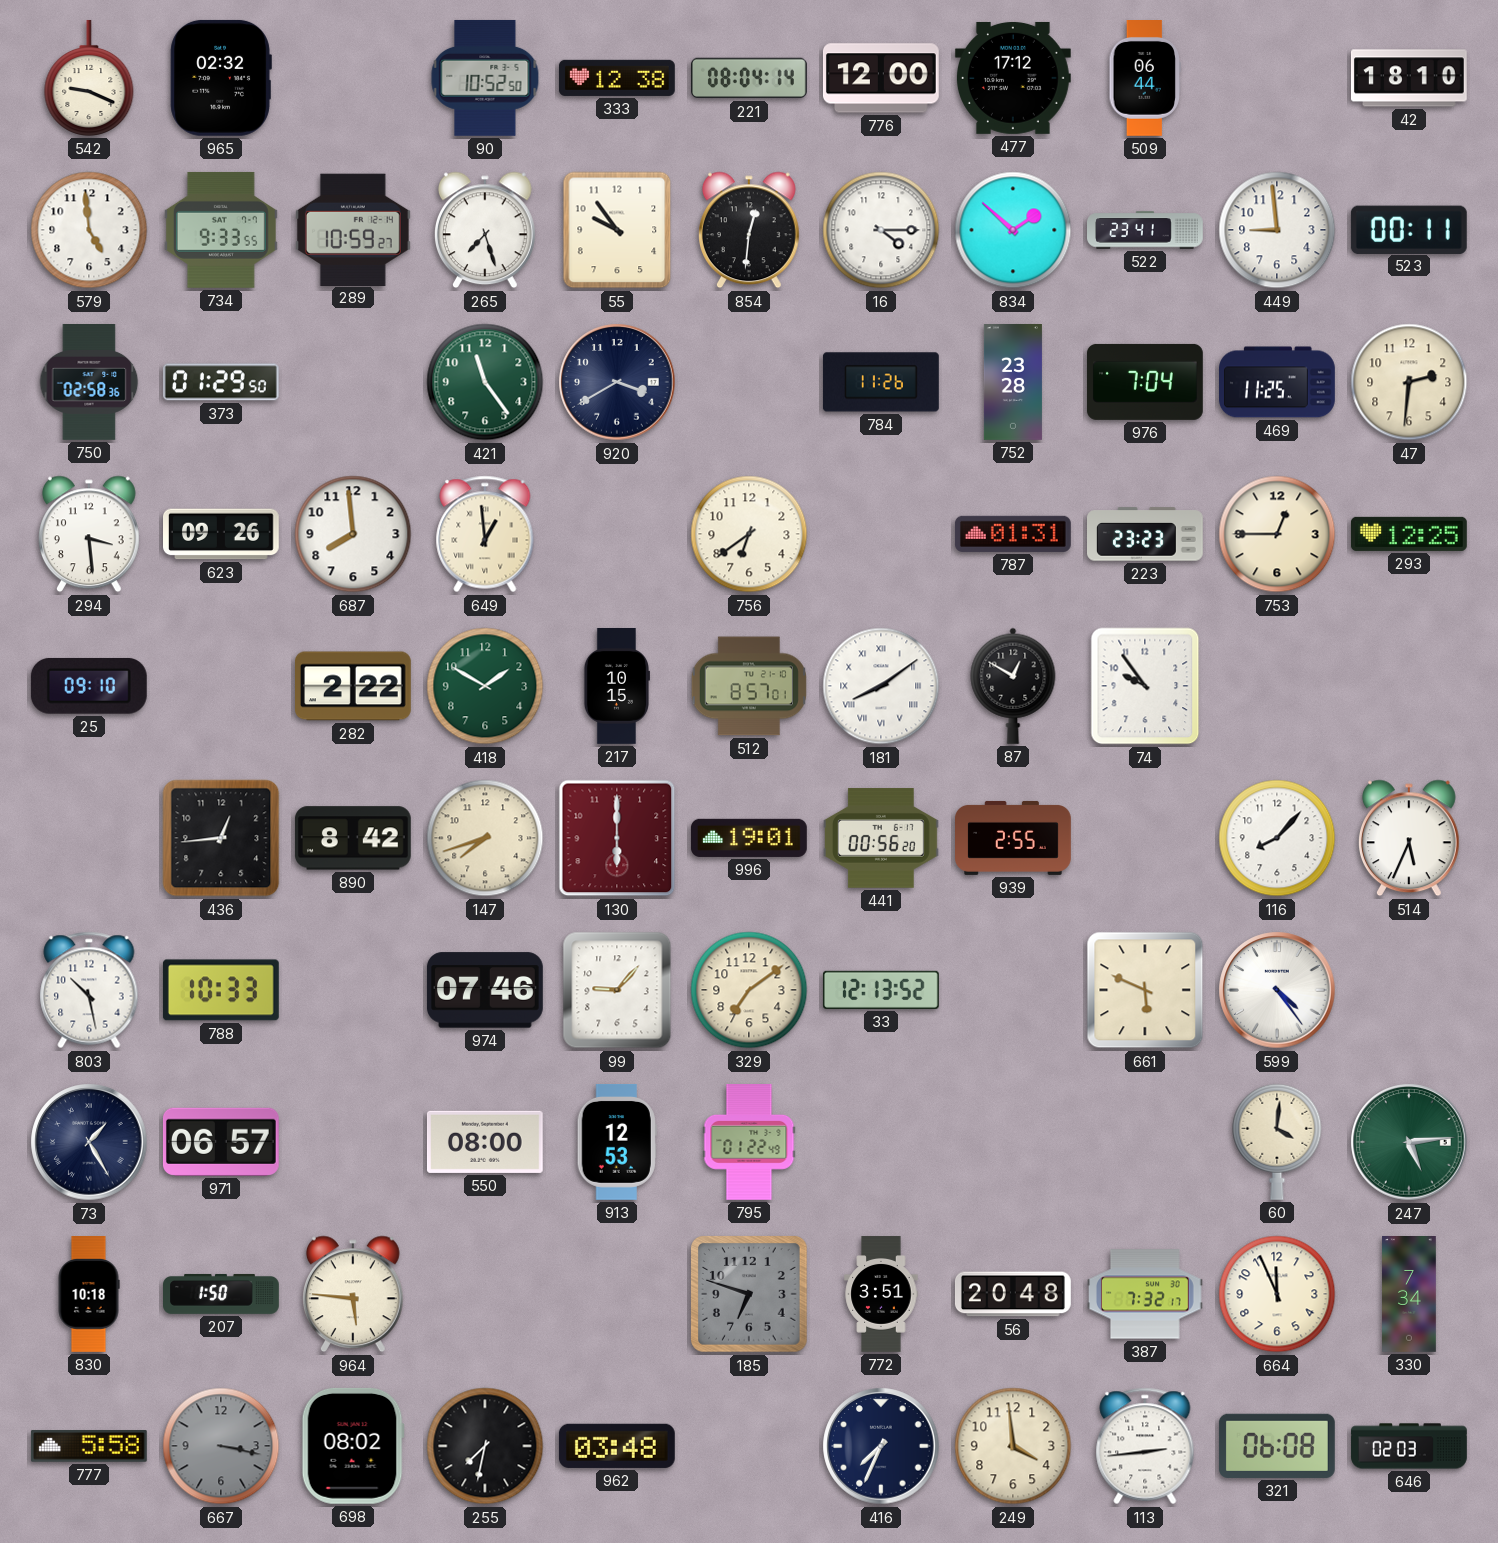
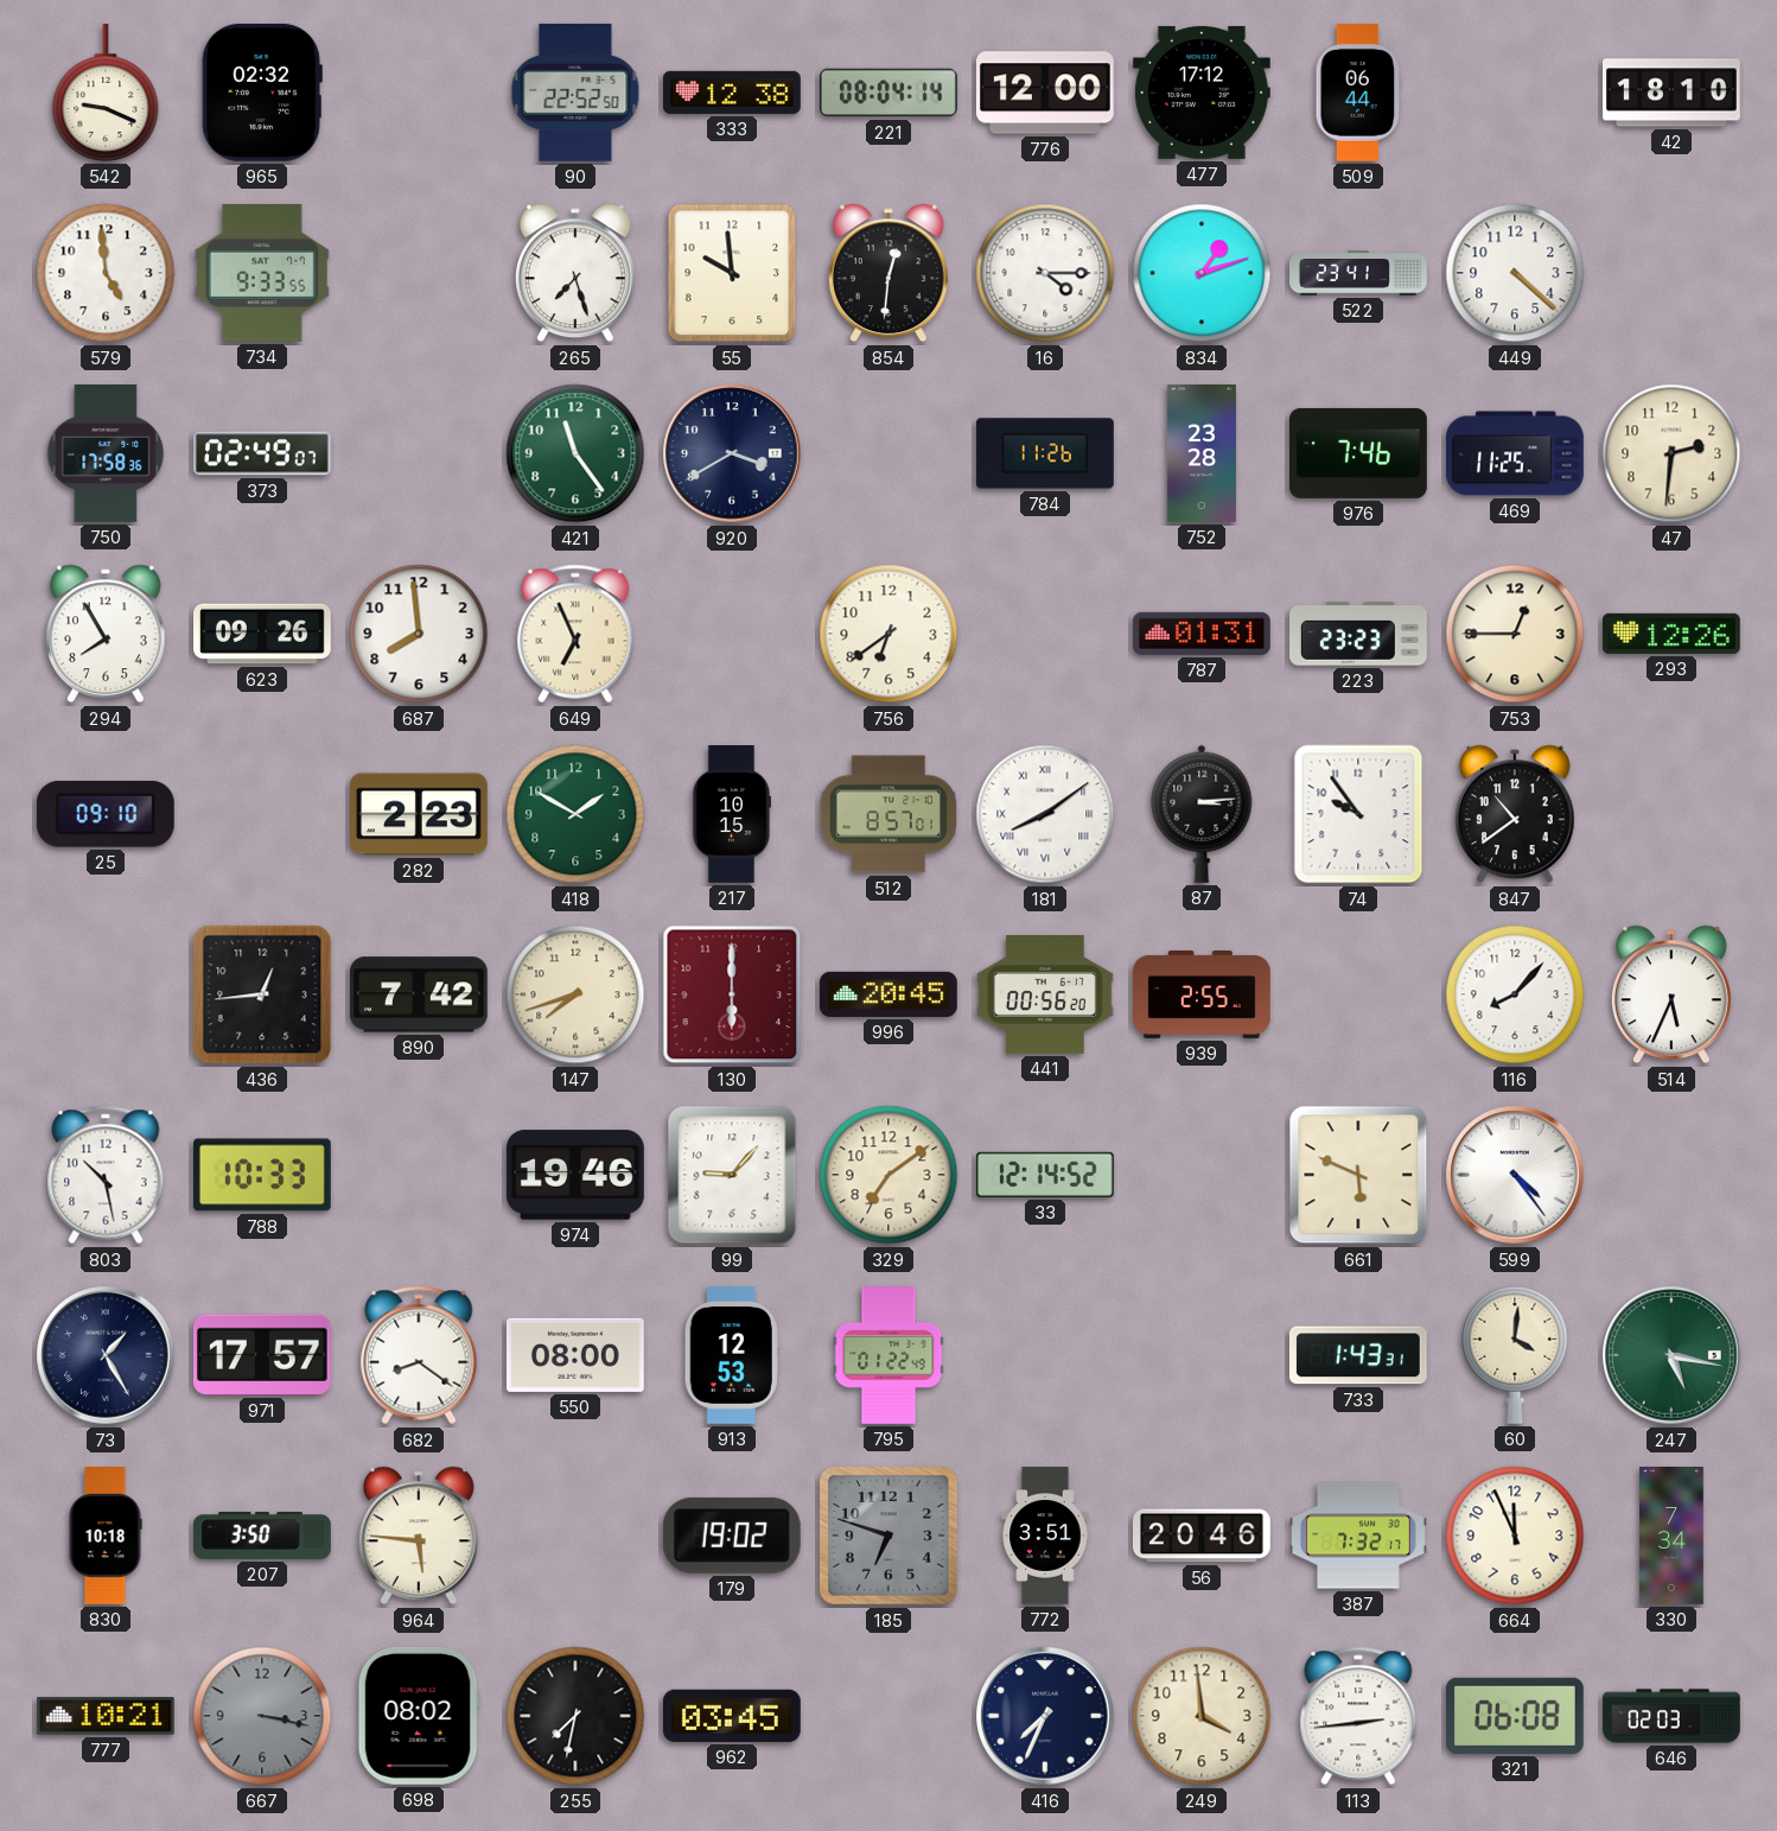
90: 10:52 -> 22:52 (575, 93)
289: 10:59 -> none (353, 229)
55: 9:54 -> 9:59 (732, 273)
834: 1:52 -> 1:12 (1202, 273)
449: 8:59 -> 4:22 (1515, 273)
523: 00:11 -> none (1409, 229)
750: 02:58 -> 17:58 (106, 454)
373: 01:29 -> 02:49 (262, 453)
976: 7:04 -> 7:46 (1359, 453)
294: 3:29 -> 7:55 (106, 634)
649: 12:59 -> 6:56 (575, 634)
293: 12:25 -> 12:26 (1671, 634)
282: 2:22 -> 2:23 (420, 814)
87: 12:50 -> 3:14 (1202, 814)
847: none -> 10:39 (1515, 814)
890: 8:42 -> 7:42 (419, 994)
996: 19:01 -> 20:45 (888, 994)
974: 07:46 -> 19:46 (575, 1175)
33: 12:13 -> 12:14 (1045, 1175)
971: 06:57 -> 17:57 (262, 1355)
682: none -> 8:21 (419, 1355)
733: none -> 1:43 (1358, 1355)
247: 5:14 -> 5:17 (1671, 1355)
207: 1:50 -> 3:50 (263, 1536)
179: none -> 19:02 (732, 1536)
56: 20:48 -> 20:46 (1202, 1536)
777: 5:58 -> 10:21 (106, 1717)
962: 03:48 -> 03:45 (732, 1716)
